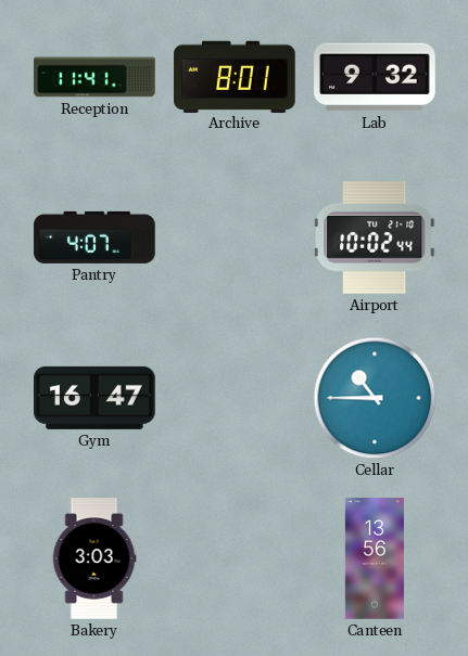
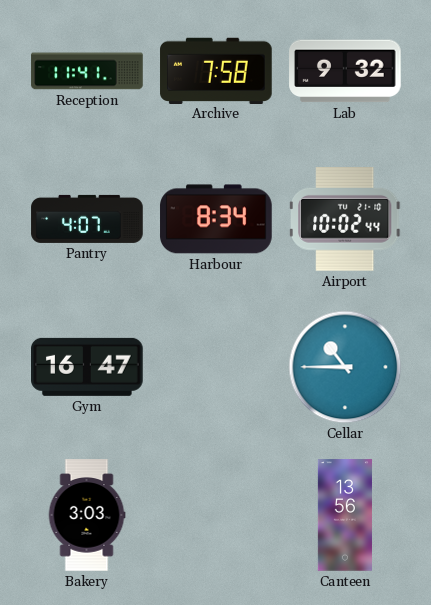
Archive: 8:01 -> 7:58 (216, 70)
Harbour: none -> 8:34 (216, 219)
